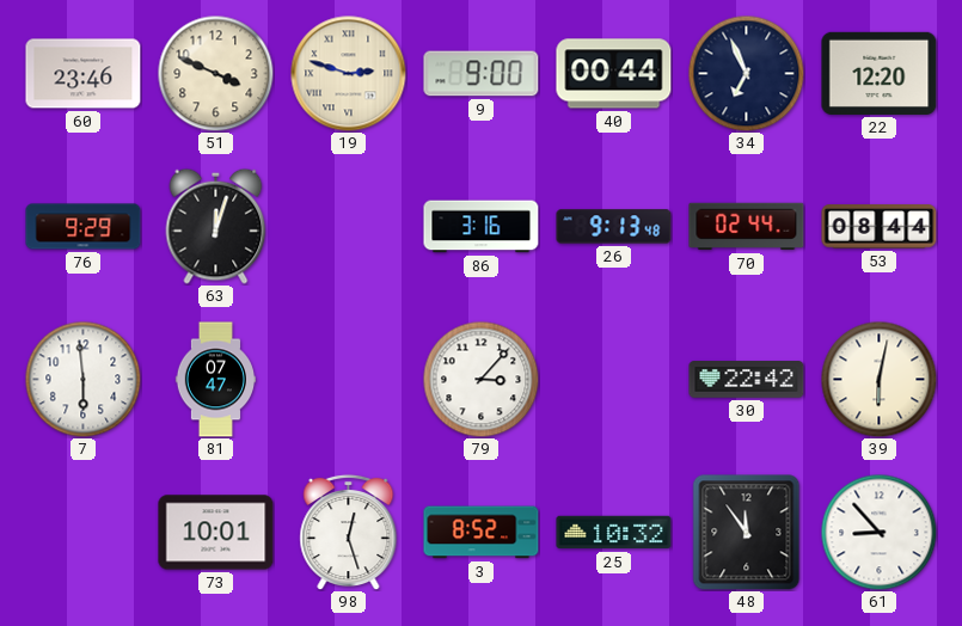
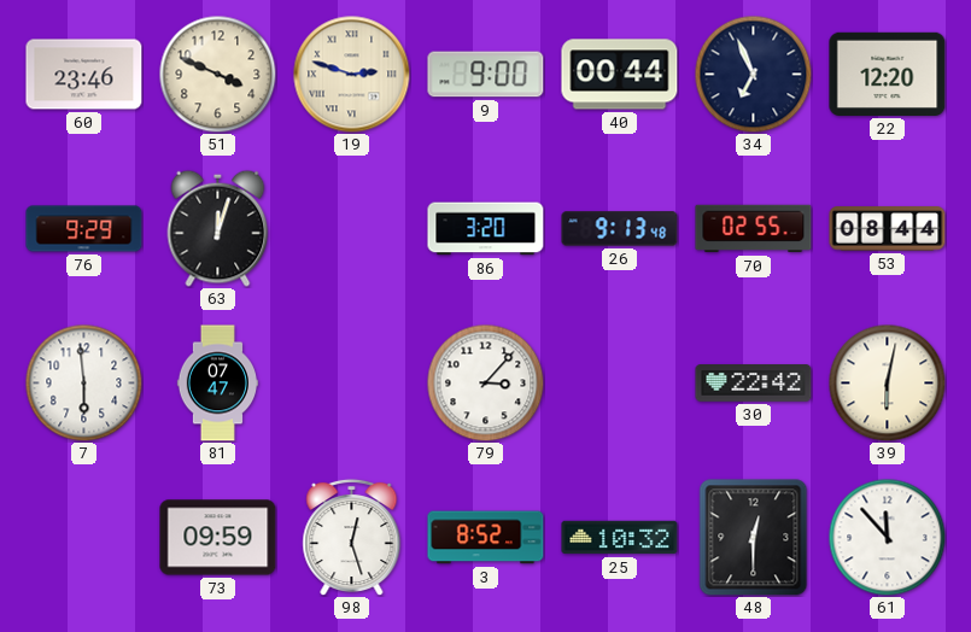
86: 3:16 -> 3:20 (486, 229)
70: 02:44 -> 02:55 (754, 229)
73: 10:01 -> 09:59 (218, 538)
48: 11:54 -> 12:30 (754, 538)
61: 8:53 -> 11:53 (887, 537)
